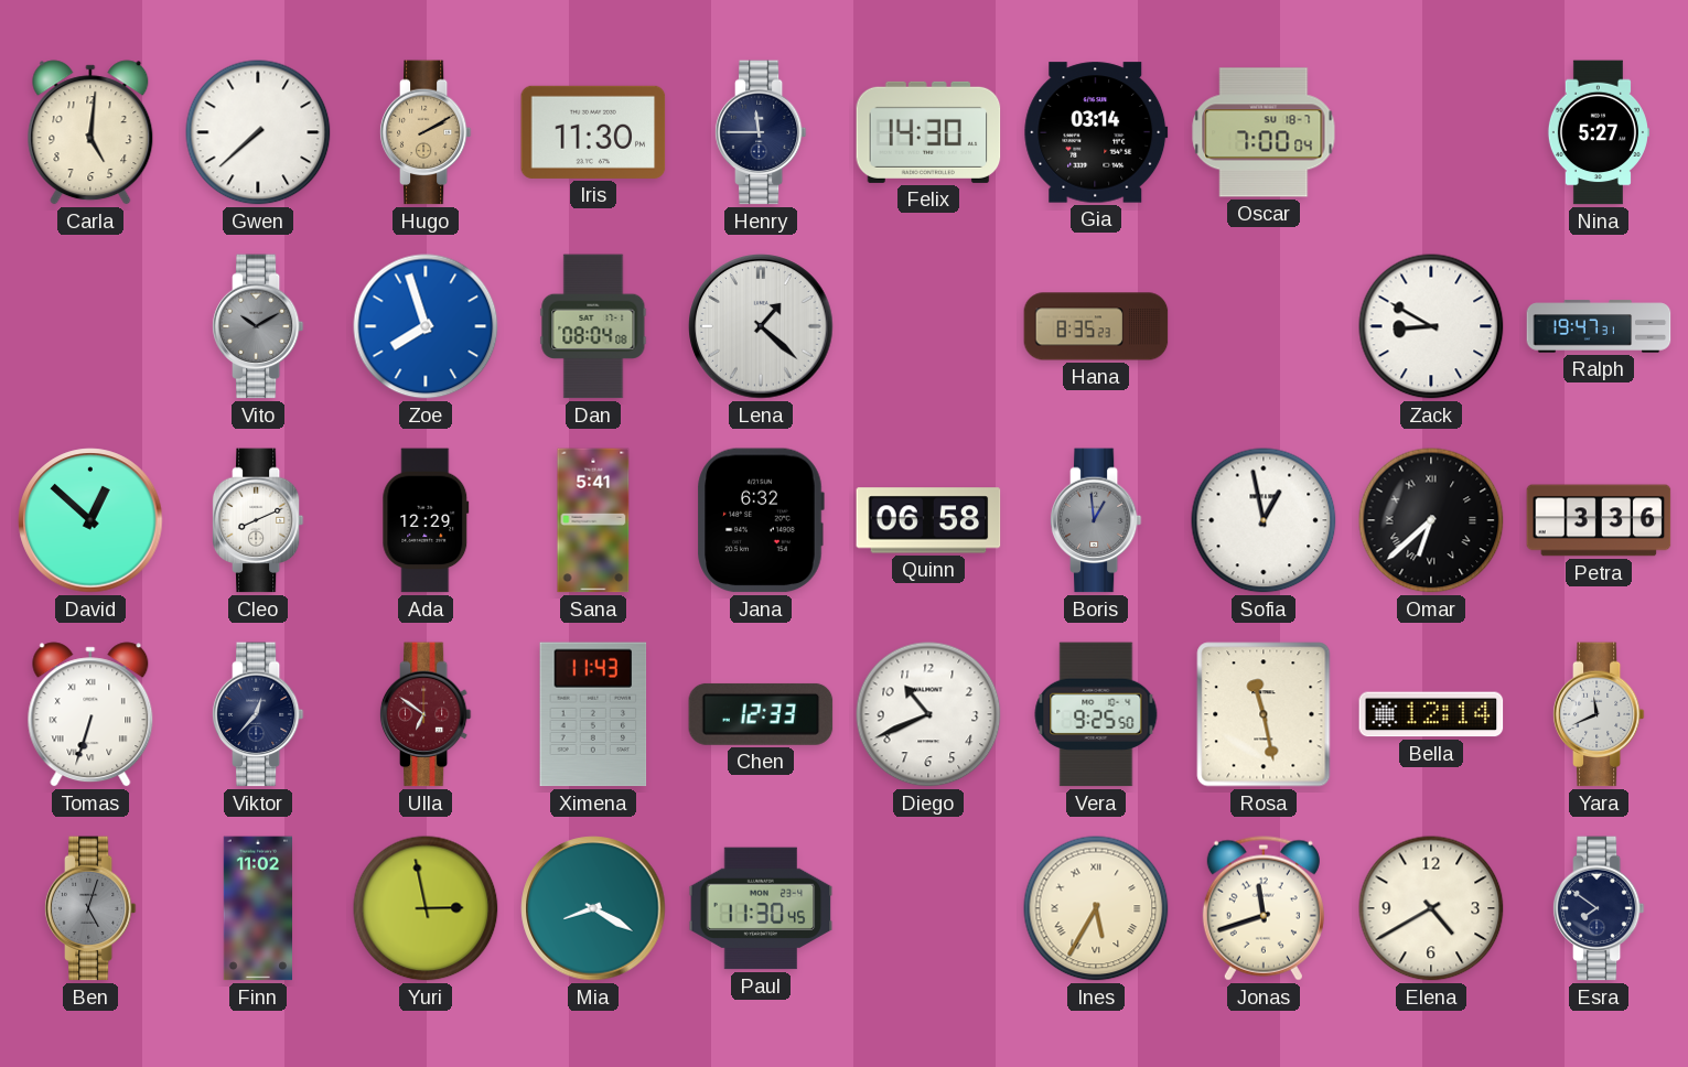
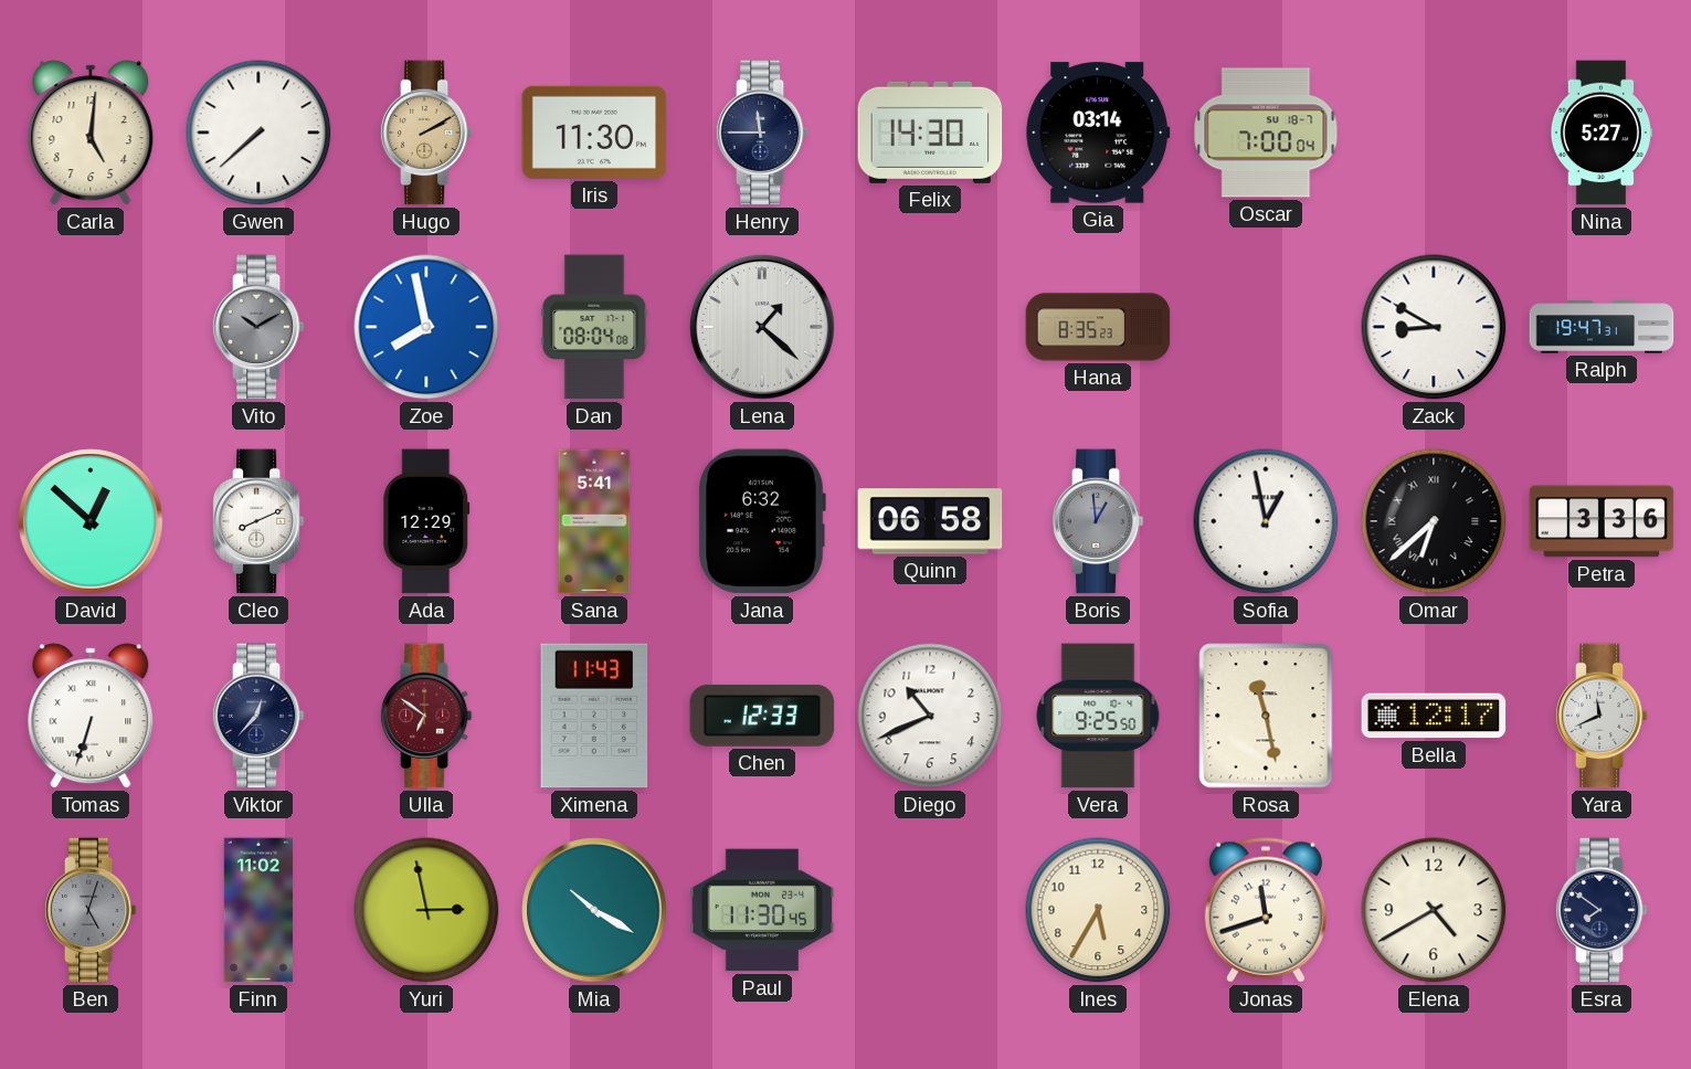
Zoe: 7:57 -> 7:58 (426, 327)
Bella: 12:14 -> 12:17 (1434, 716)
Mia: 8:20 -> 10:20 (594, 910)
Ines numerals: Roman -> Arabic (1098, 910)
